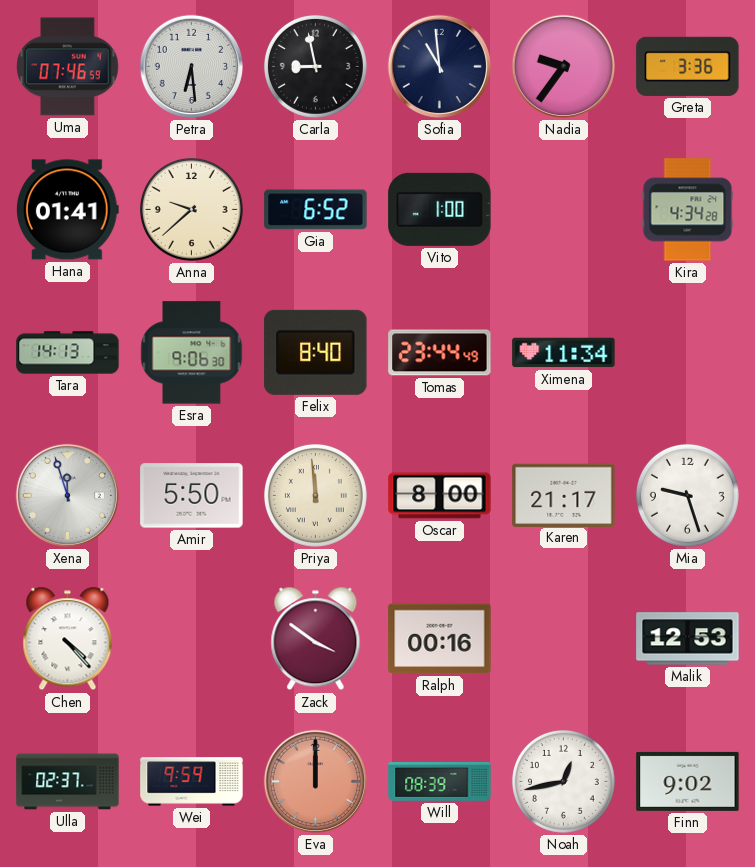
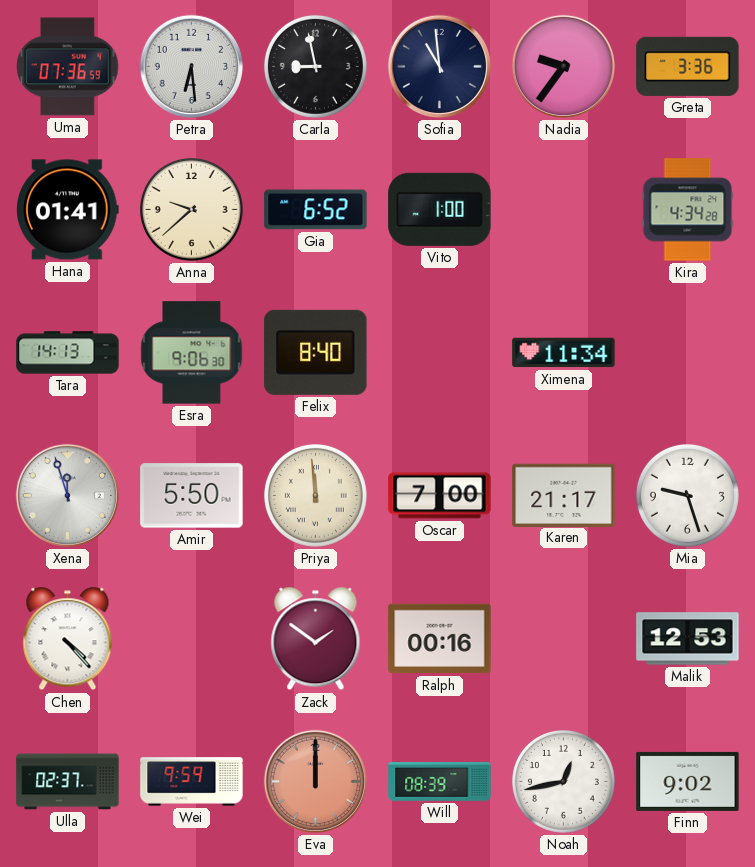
Uma: 07:46 -> 07:36 (68, 67)
Tomas: 23:44 -> none (440, 353)
Oscar: 8:00 -> 7:00 (440, 496)
Zack: 3:51 -> 1:51 (316, 639)
